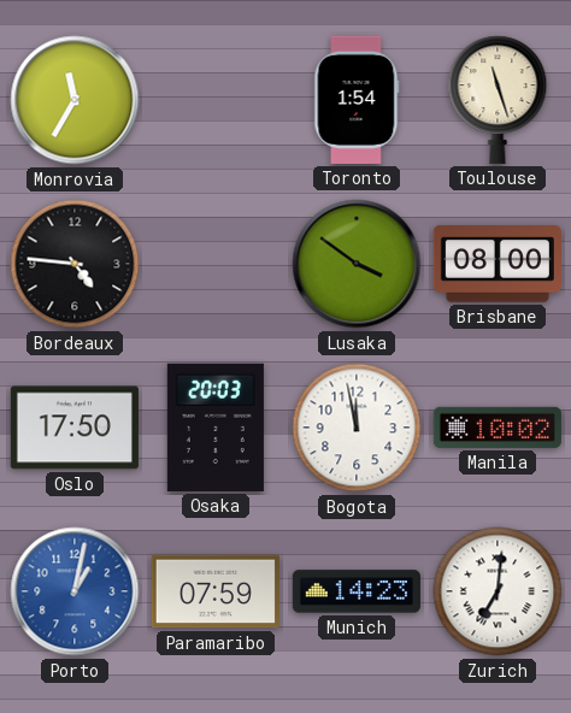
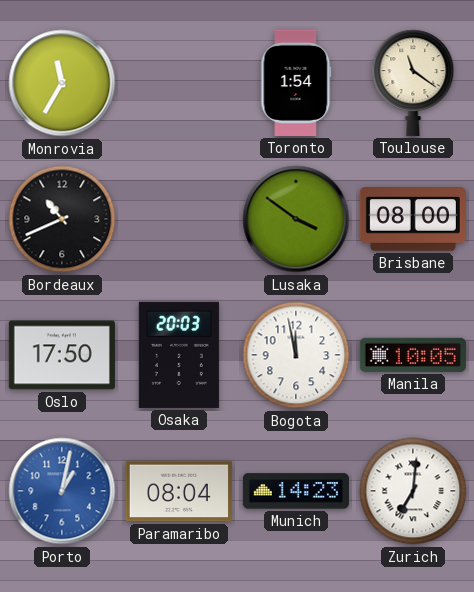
Toulouse: 11:27 -> 11:21 (413, 83)
Bordeaux: 4:46 -> 10:41 (62, 219)
Manila: 10:02 -> 10:05 (413, 355)
Paramaribo: 07:59 -> 08:04 (179, 491)
